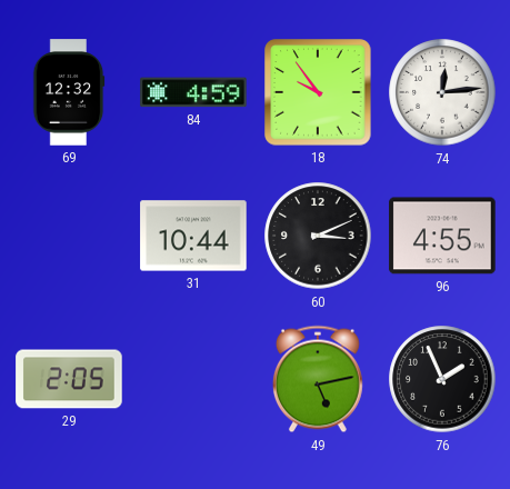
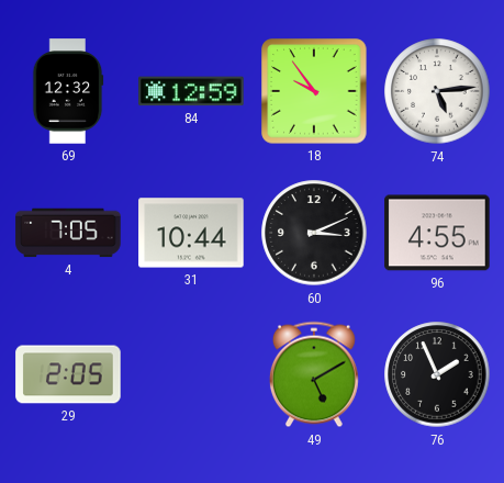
84: 4:59 -> 12:59 (191, 91)
74: 12:14 -> 5:14 (437, 91)
4: none -> 7:05 (68, 233)
49: 5:13 -> 5:10 (314, 374)
